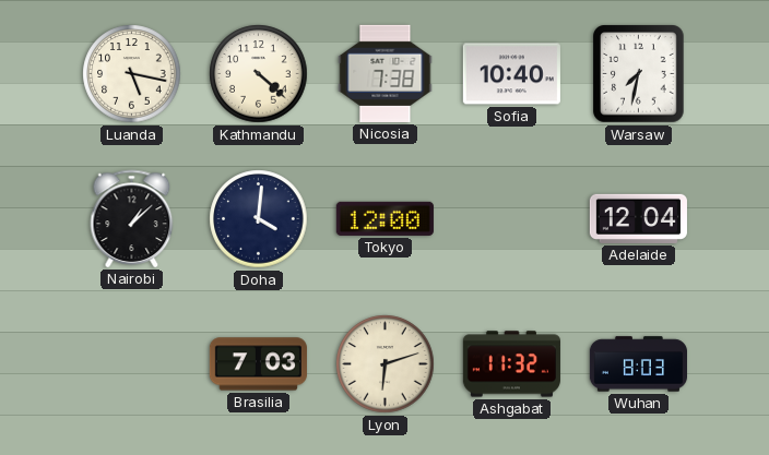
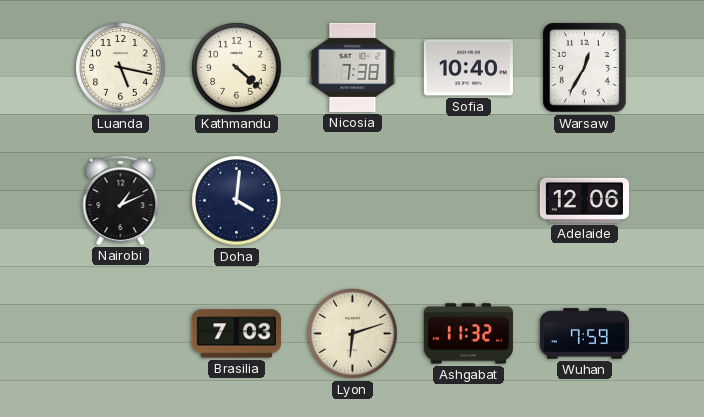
Warsaw: 7:32 -> 12:35 (585, 68)
Nairobi: 1:08 -> 1:11 (121, 200)
Tokyo: 12:00 -> none (384, 218)
Adelaide: 12:04 -> 12:06 (584, 200)
Wuhan: 8:03 -> 7:59 (584, 334)
